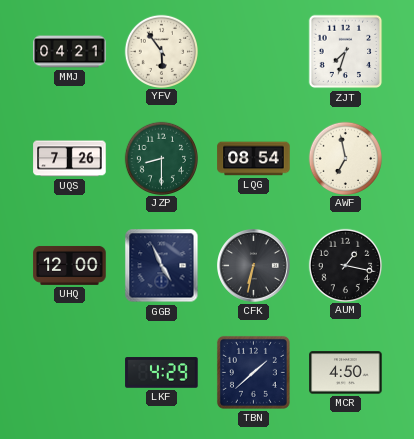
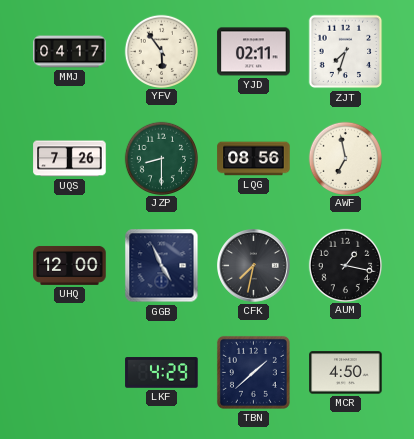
MMJ: 04:21 -> 04:17 (70, 52)
YJD: none -> 02:11 (254, 52)
LQG: 08:54 -> 08:56 (254, 159)
CFK: 6:32 -> 7:32 (254, 266)
